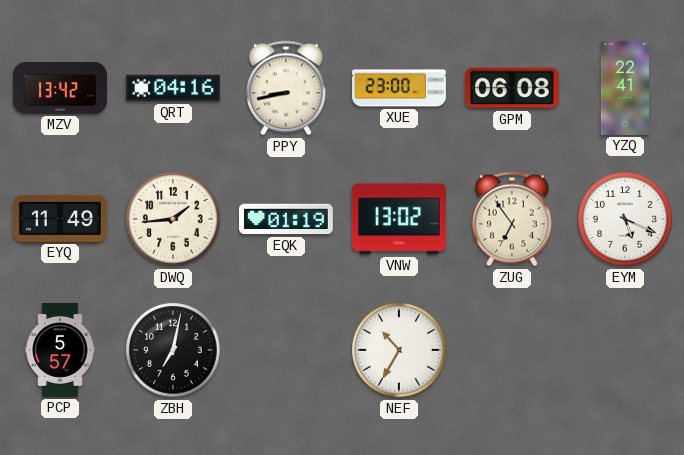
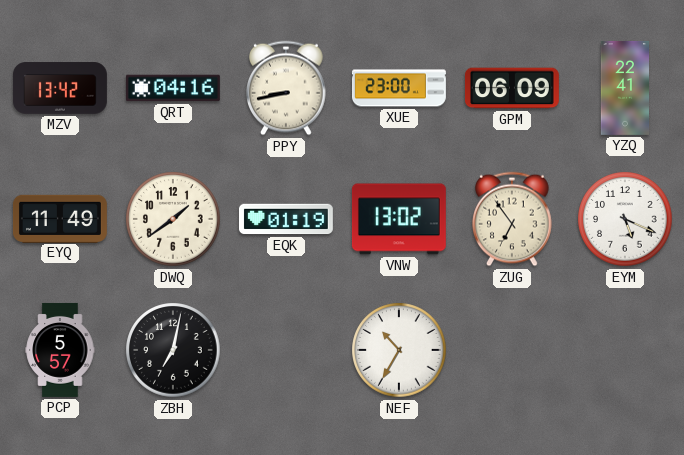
GPM: 06:08 -> 06:09 (512, 88)
DWQ: 1:44 -> 1:39 (173, 219)
